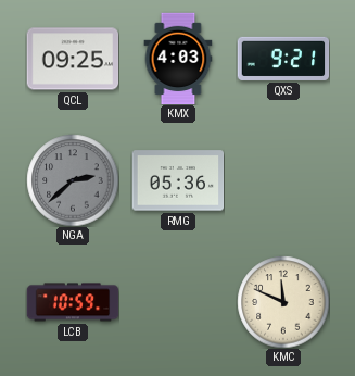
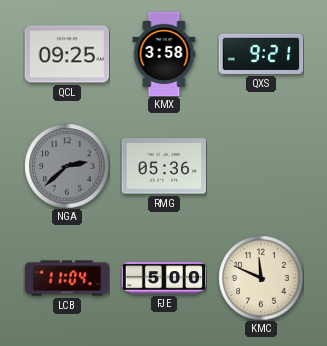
KMX: 4:03 -> 3:58 (164, 54)
LCB: 10:59 -> 11:04 (67, 278)
FJE: none -> 5:00 (164, 278)
